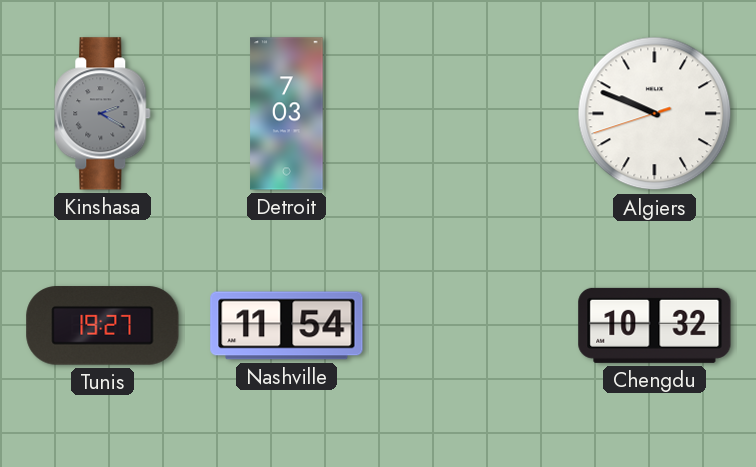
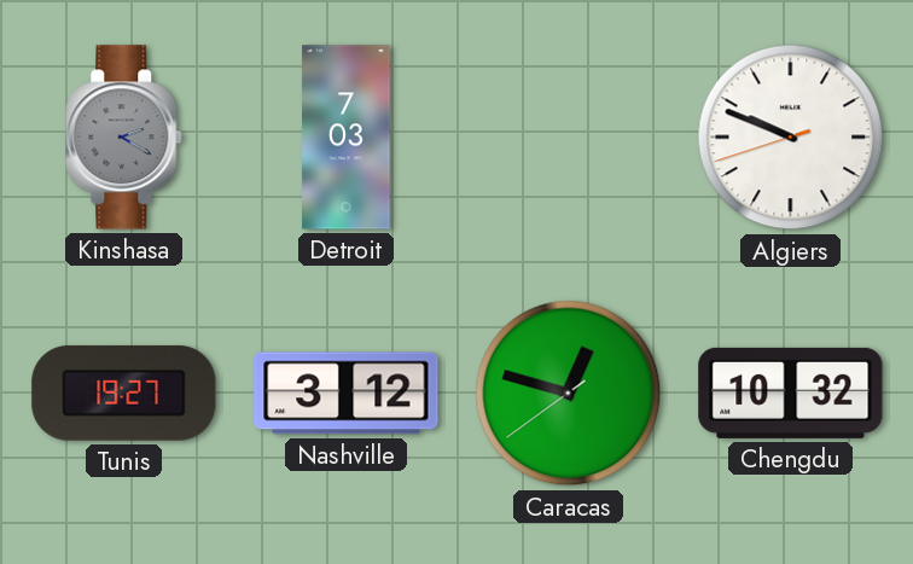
Nashville: 11:54 -> 3:12 (347, 394)
Caracas: none -> 12:47 (569, 394)
